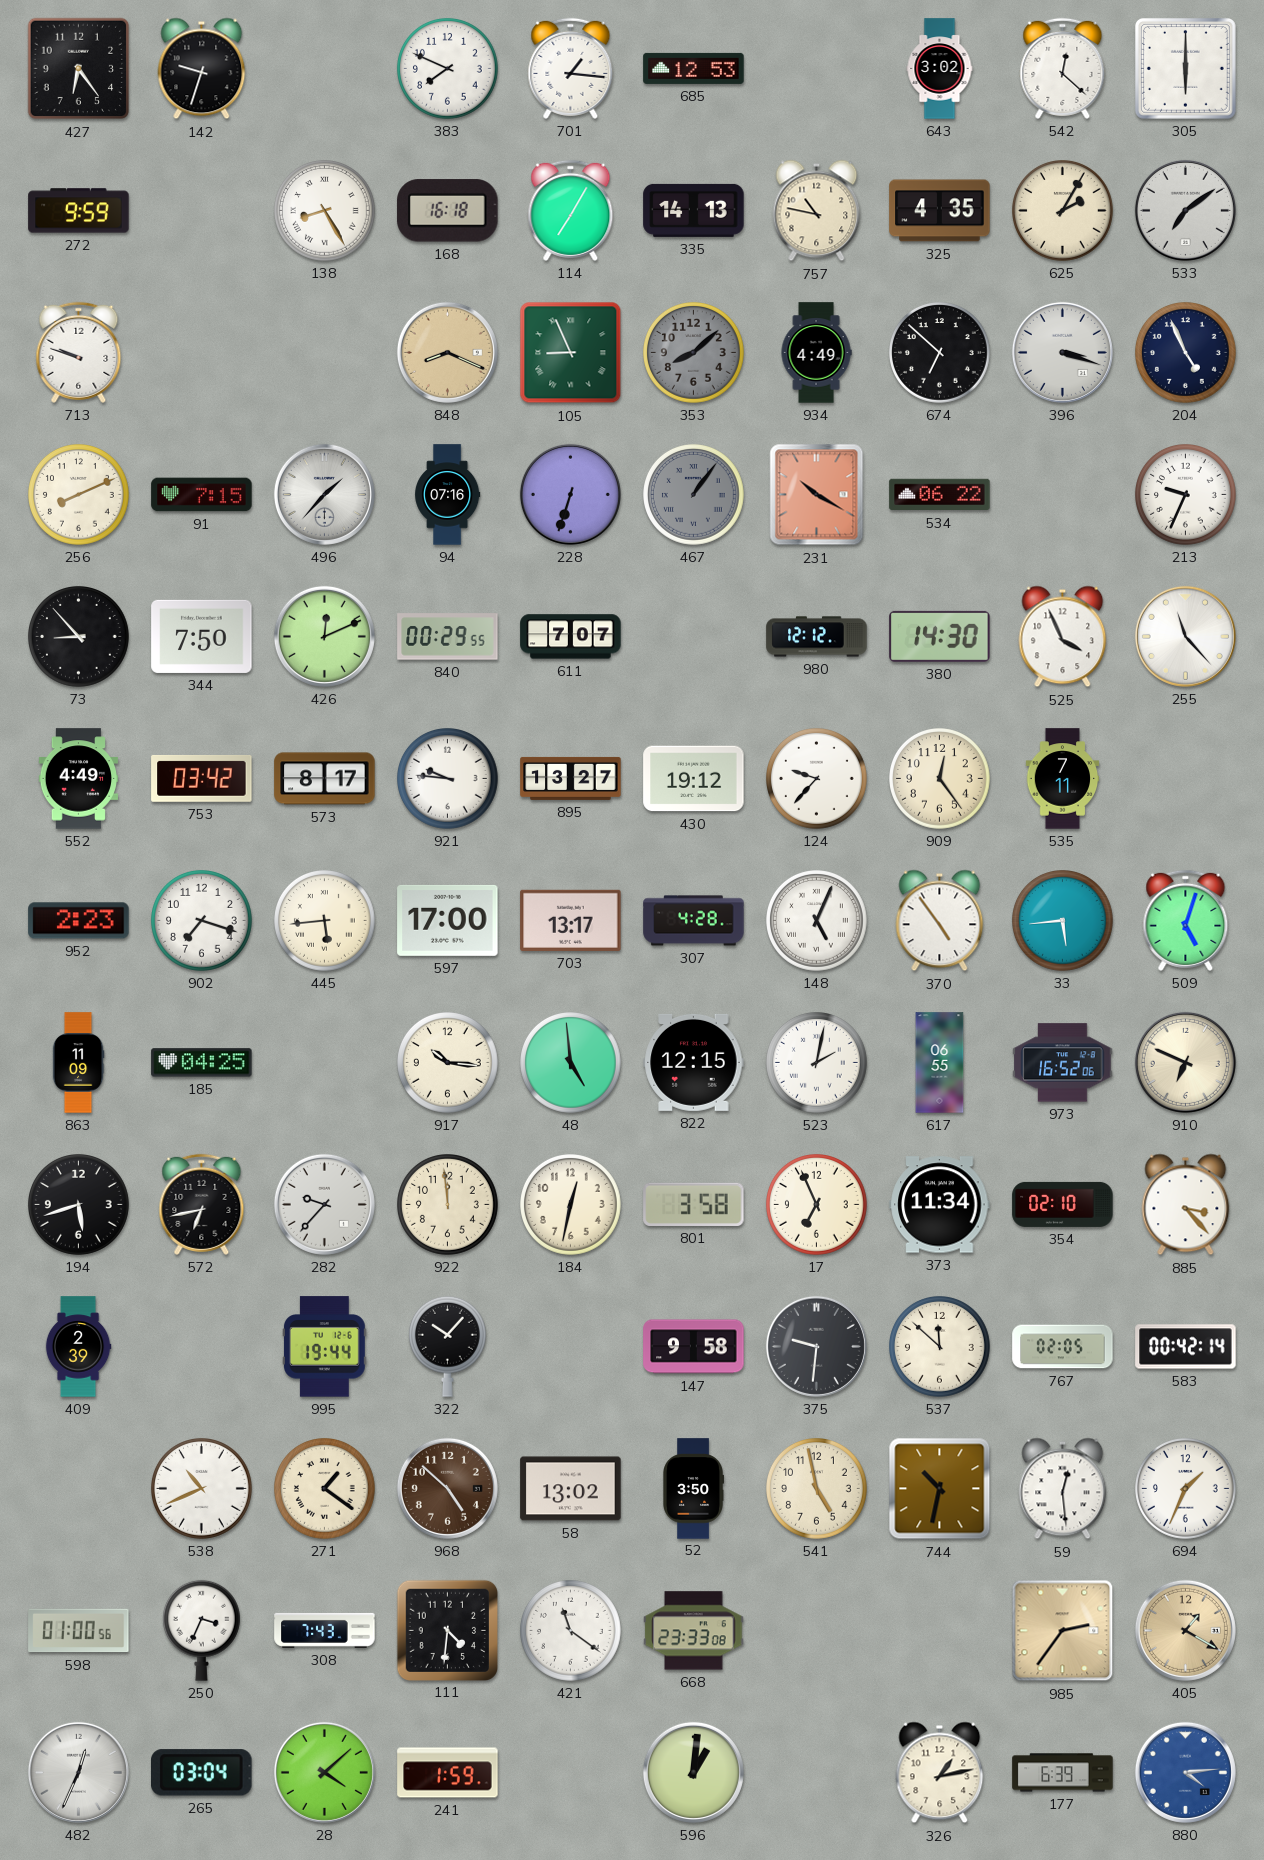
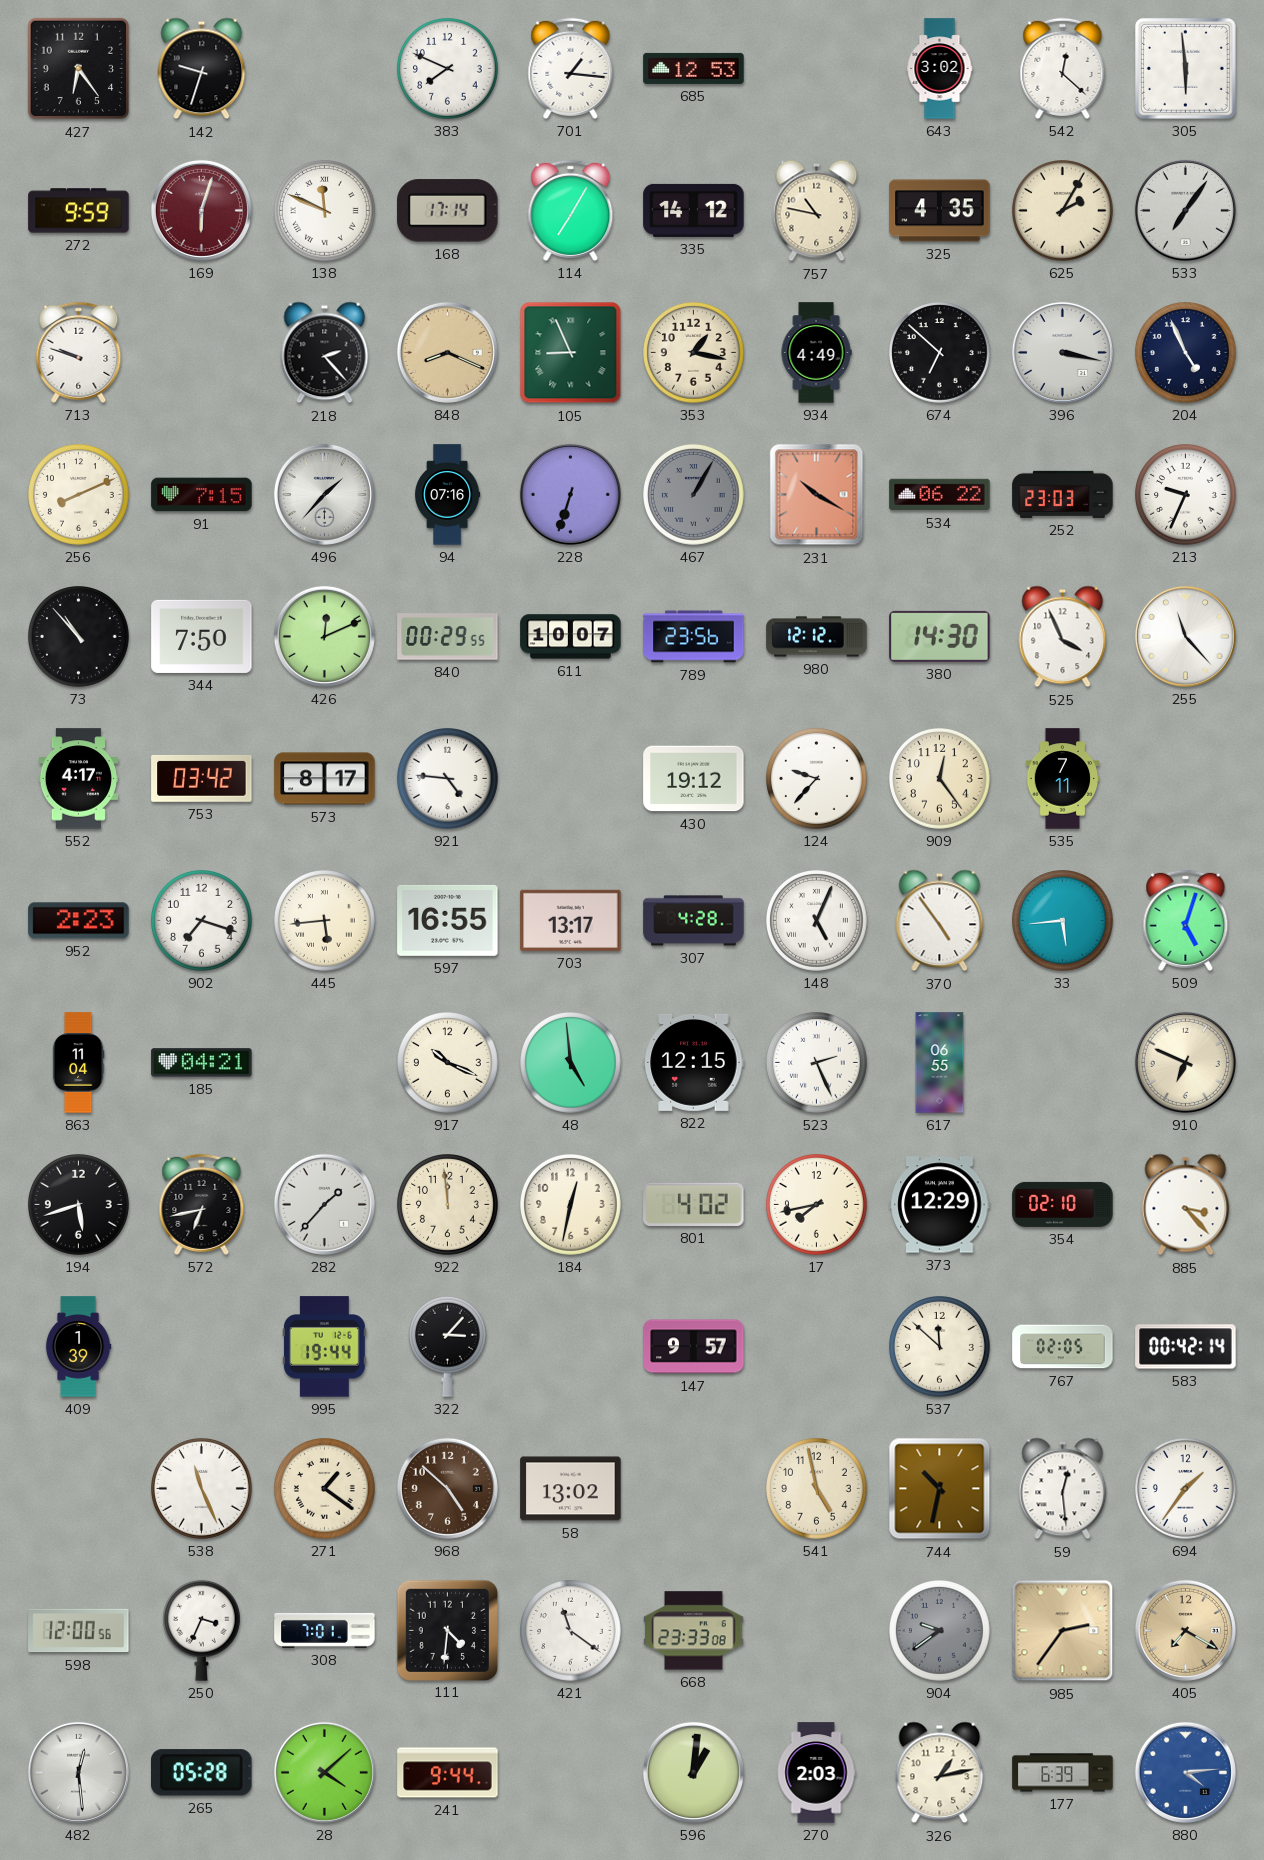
305: 6:00 -> 5:59 (1185, 68)
169: none -> 6:03 (201, 210)
138: 8:25 -> 11:49 (325, 211)
168: 16:18 -> 17:14 (448, 211)
335: 14:13 -> 14:12 (694, 210)
533: 7:09 -> 7:06 (1185, 210)
218: none -> 2:23 (325, 353)
353: 8:08 -> 1:17 (694, 353)
353 dial: grey -> cream (694, 353)
396: 3:18 -> 3:17 (1062, 352)
467: 1:06 -> 1:05 (694, 495)
252: none -> 23:03 (1063, 494)
73: 8:53 -> 10:53 (79, 637)
611: 7:07 -> 10:07 (571, 637)
789: none -> 23:56 (694, 637)
552: 4:49 -> 4:17 (79, 779)
921: 9:46 -> 4:46 (448, 779)
895: 13:27 -> none (571, 778)
597: 17:00 -> 16:55 (448, 920)
863: 11:09 -> 11:04 (78, 1063)
185: 04:25 -> 04:21 (202, 1063)
917: 10:16 -> 10:19 (448, 1063)
523: 2:02 -> 2:26 (817, 1063)
973: 16:52 -> none (1063, 1063)
282: 9:37 -> 1:37 (324, 1204)
801: 3:58 -> 4:02 (694, 1204)
17: 6:56 -> 7:43 (817, 1205)
373: 11:34 -> 12:29 (940, 1205)
409: 2:39 -> 1:39 (78, 1347)
322: 10:07 -> 3:07 (447, 1346)
147: 9:58 -> 9:57 (694, 1347)
375: 9:31 -> none (816, 1346)
538: 10:41 -> 11:26 (202, 1489)
52: 3:50 -> none (693, 1489)
694: 1:34 -> 1:36 (1186, 1489)
598: 01:00 -> 12:00 (79, 1631)
308: 7:43 -> 7:01 (325, 1630)
904: none -> 9:39 (940, 1631)
405: 1:20 -> 7:20 (1185, 1630)
482: 12:34 -> 12:29 (78, 1772)
265: 03:04 -> 05:28 (202, 1773)
241: 1:59 -> 9:44 (448, 1773)
270: none -> 2:03 (816, 1773)
